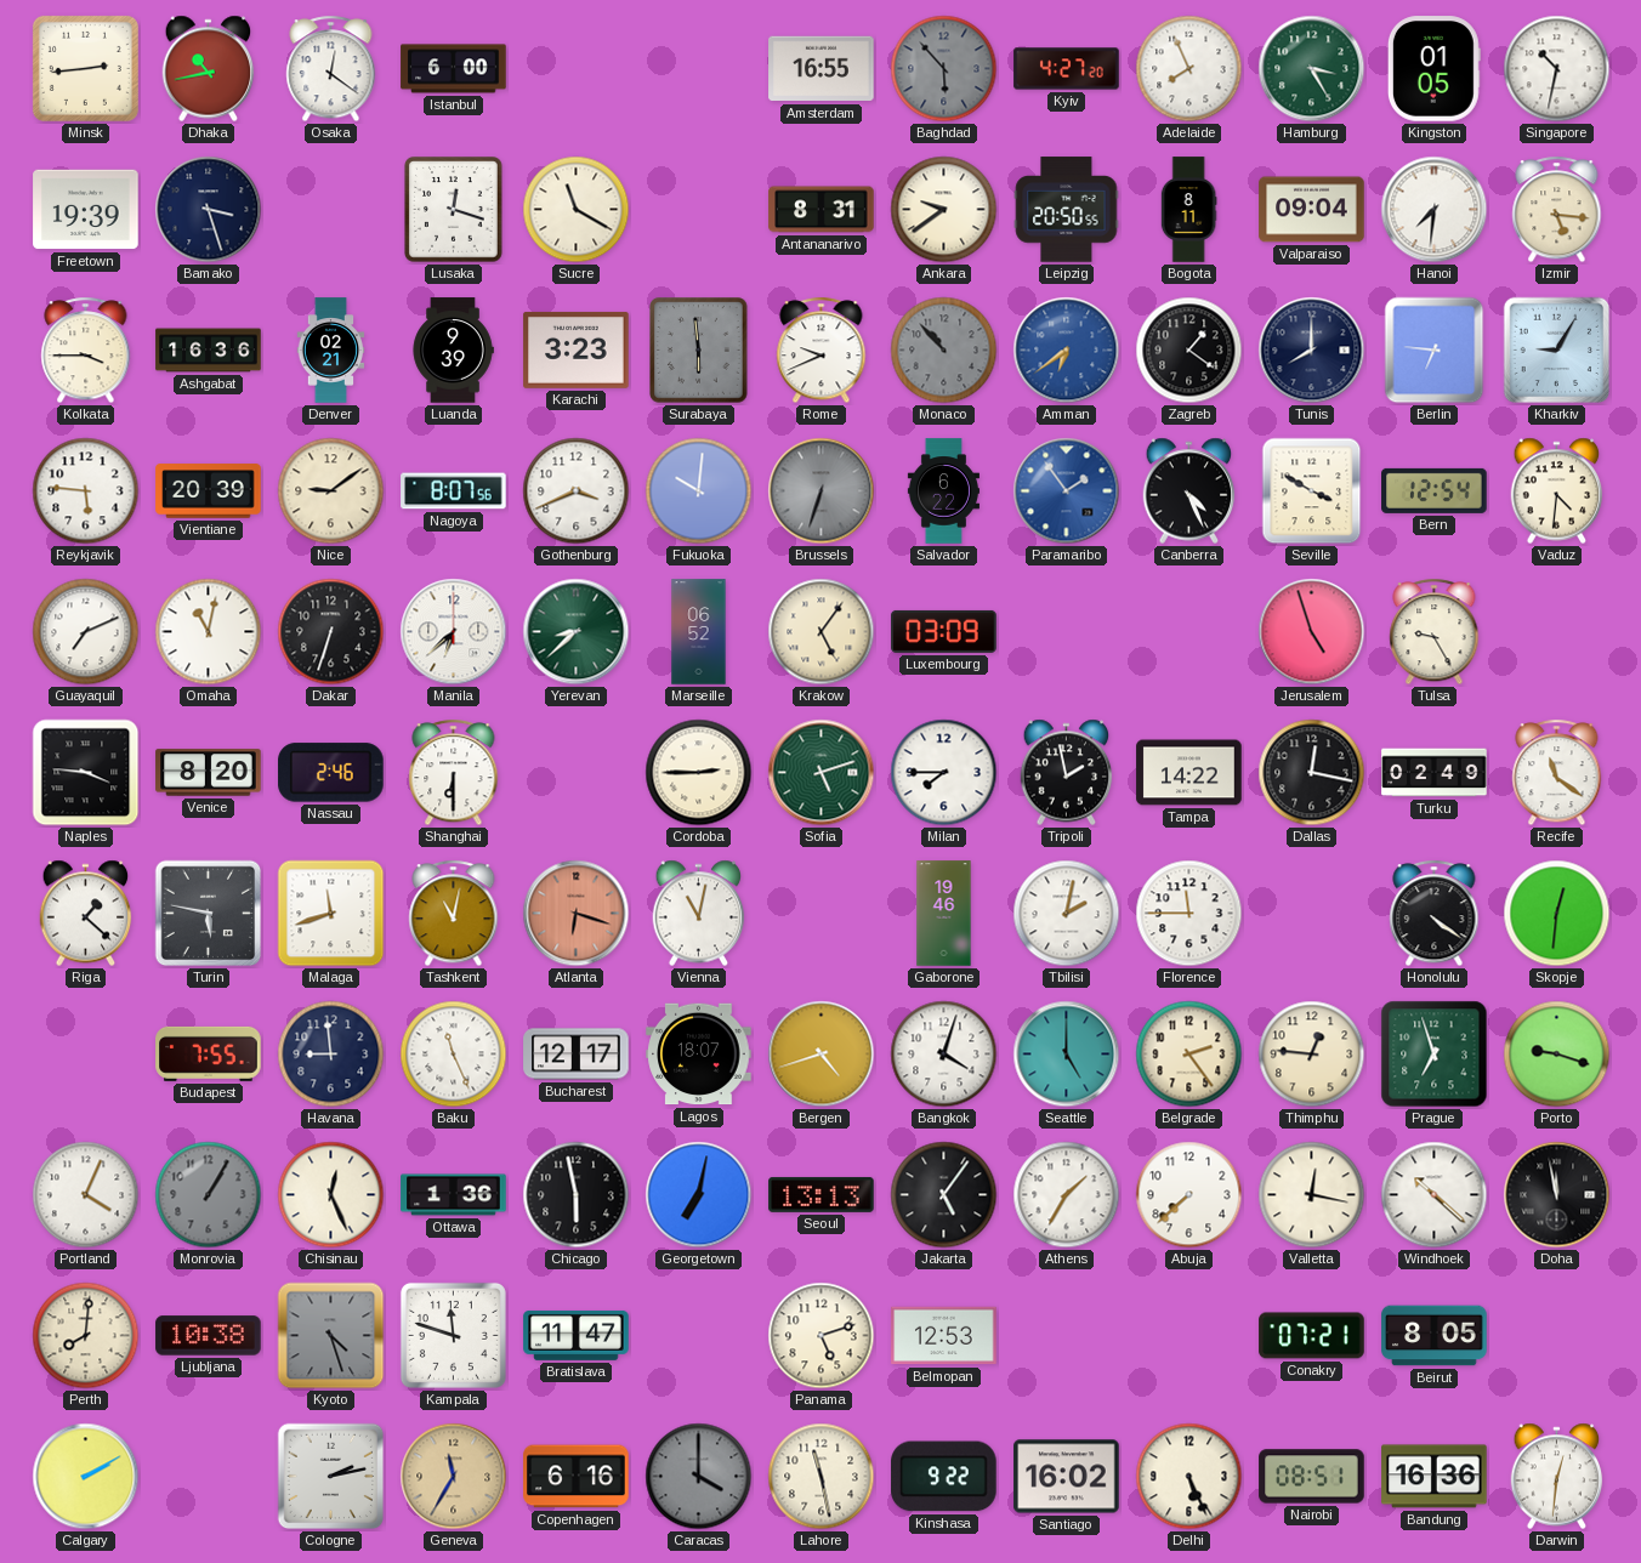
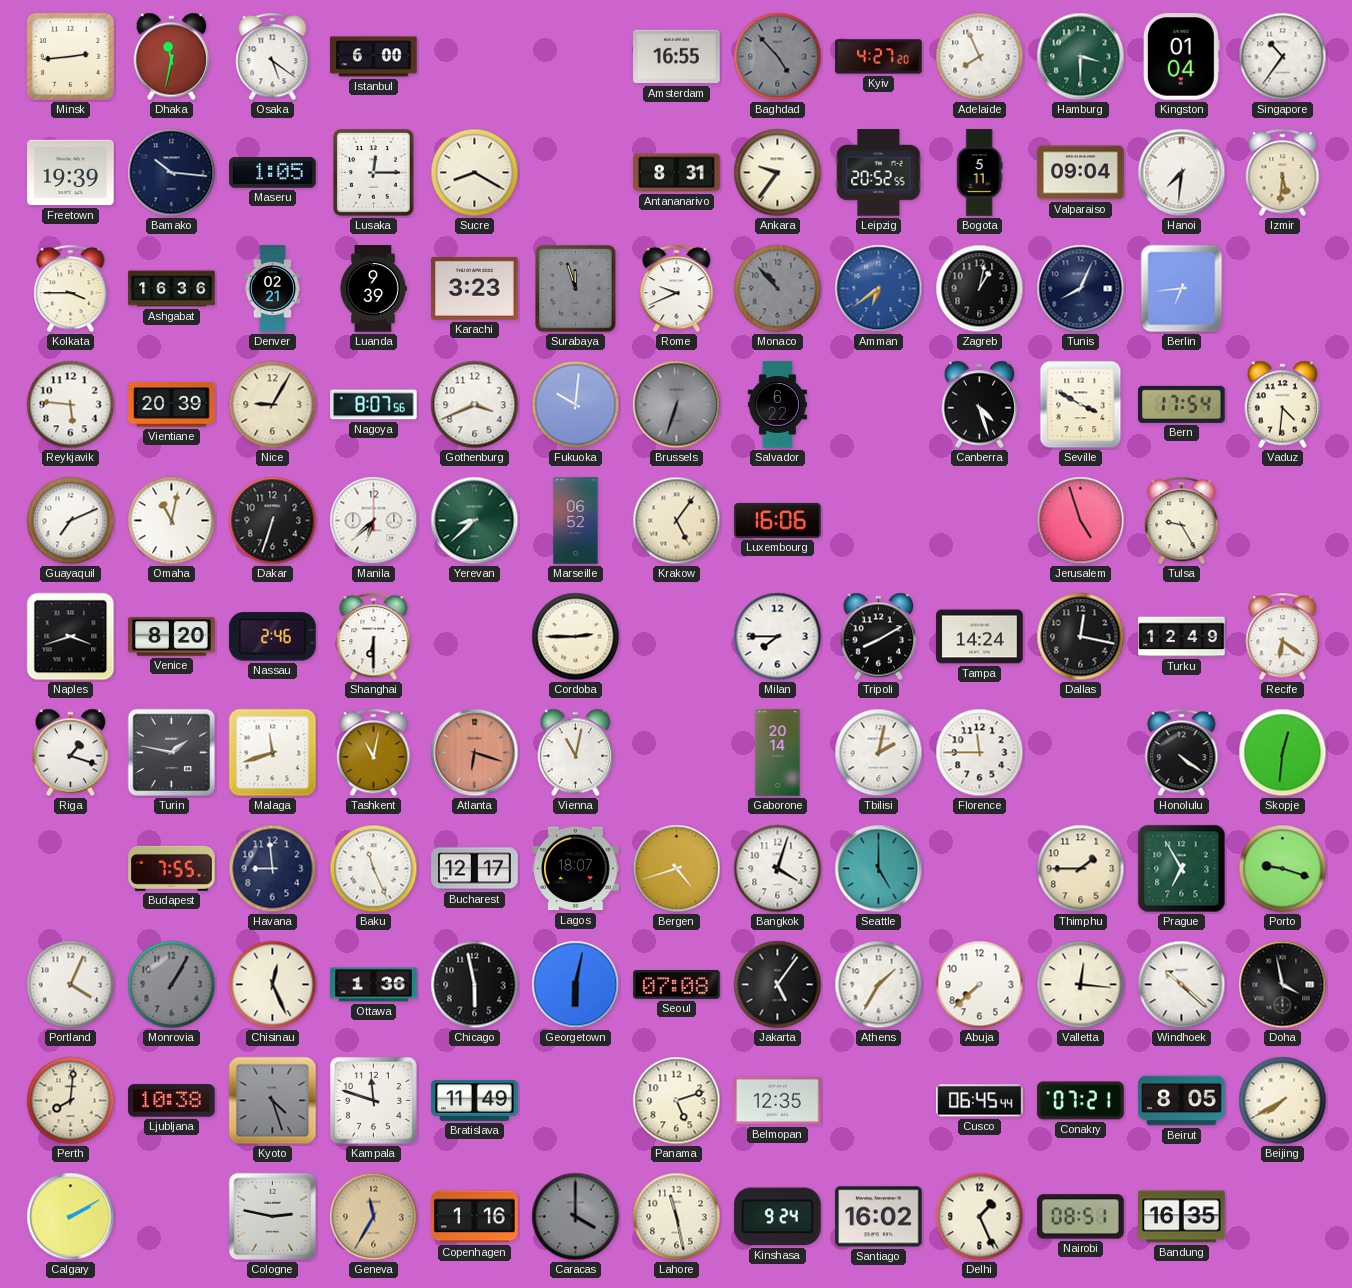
Dhaka: 10:43 -> 11:32 (172, 57)
Osaka: 12:21 -> 5:21 (273, 57)
Baghdad: 5:53 -> 4:53 (778, 57)
Hamburg: 3:25 -> 3:30 (1081, 57)
Kingston: 01:05 -> 01:04 (1181, 57)
Singapore: 10:32 -> 10:36 (1283, 57)
Bamako: 3:27 -> 10:16 (172, 173)
Maseru: none -> 1:05 (273, 173)
Lusaka: 12:18 -> 12:15 (374, 173)
Sucre: 11:20 -> 8:20 (475, 173)
Ankara: 9:39 -> 9:36 (778, 173)
Leipzig: 20:50 -> 20:52 (879, 173)
Bogota: 8:11 -> 5:11 (979, 173)
Izmir: 5:16 -> 5:31 (1283, 173)
Surabaya: 5:59 -> 11:57 (576, 289)
Zagreb: 1:21 -> 1:02 (980, 289)
Tunis: 8:00 -> 8:04 (1081, 289)
Berlin: 6:46 -> 6:44 (1182, 289)
Kharkiv: 9:05 -> none (1557, 351)
Nice: 9:09 -> 9:05 (273, 405)
Paramaribo: 1:54 -> none (1067, 491)
Canberra: 4:26 -> 4:27 (980, 405)
Bern: 12:54 -> 17:54 (1182, 404)
Luxembourg: 03:09 -> 16:06 (778, 520)
Naples: 3:46 -> 3:42 (71, 637)
Sofia: 5:12 -> none (822, 773)
Tripoli: 1:58 -> 8:10 (879, 637)
Tampa: 14:22 -> 14:24 (980, 637)
Turku: 02:49 -> 12:49 (1182, 637)
Recife: 11:21 -> 6:21 (1283, 637)
Riga: 1:22 -> 1:18 (71, 753)
Turin: 5:47 -> 1:47 (172, 753)
Gaborone: 19:46 -> 20:14 (778, 753)
Belgrade: 2:24 -> none (1189, 1055)
Thimphu: 12:46 -> 1:45 (1081, 869)
Prague: 6:57 -> 6:55 (1182, 869)
Georgetown: 7:02 -> 6:02 (576, 985)
Seoul: 13:13 -> 07:08 (677, 984)
Valletta: 12:17 -> 12:16 (1081, 985)
Doha: 11:58 -> 3:58 (1283, 985)
Bratislava: 11:47 -> 11:49 (475, 1101)
Belmopan: 12:53 -> 12:35 (778, 1101)
Cusco: none -> 06:45 (980, 1101)
Beijing: none -> 7:40 (1283, 1101)
Cologne: 2:13 -> 2:47 (273, 1217)
Copenhagen: 6:16 -> 1:16 (475, 1217)
Kinshasa: 9:22 -> 9:24 (778, 1217)
Delhi: 5:26 -> 1:26 (980, 1217)
Bandung: 16:36 -> 16:35 (1182, 1217)
Darwin: 12:31 -> none (1557, 1477)
